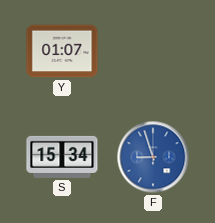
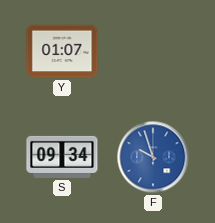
S: 15:34 -> 09:34 (62, 157)
F: 8:57 -> 9:57 (153, 157)
